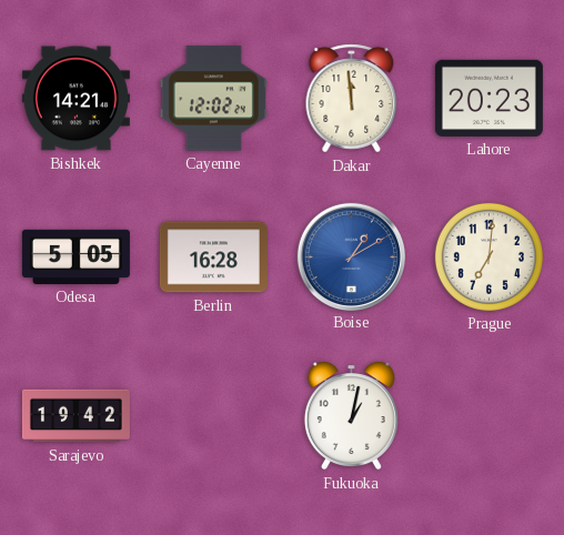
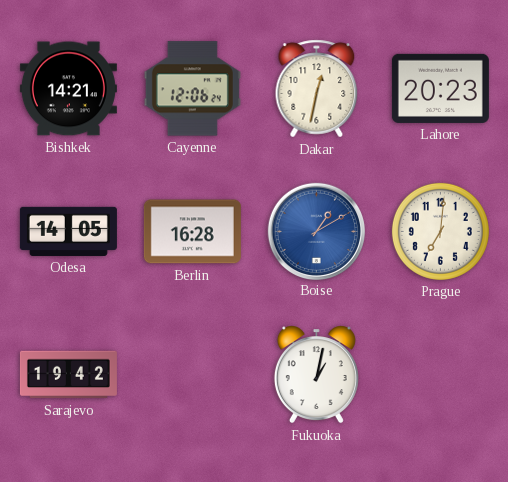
Cayenne: 12:02 -> 12:06 (192, 89)
Dakar: 11:59 -> 12:32 (317, 89)
Odesa: 5:05 -> 14:05 (68, 231)
